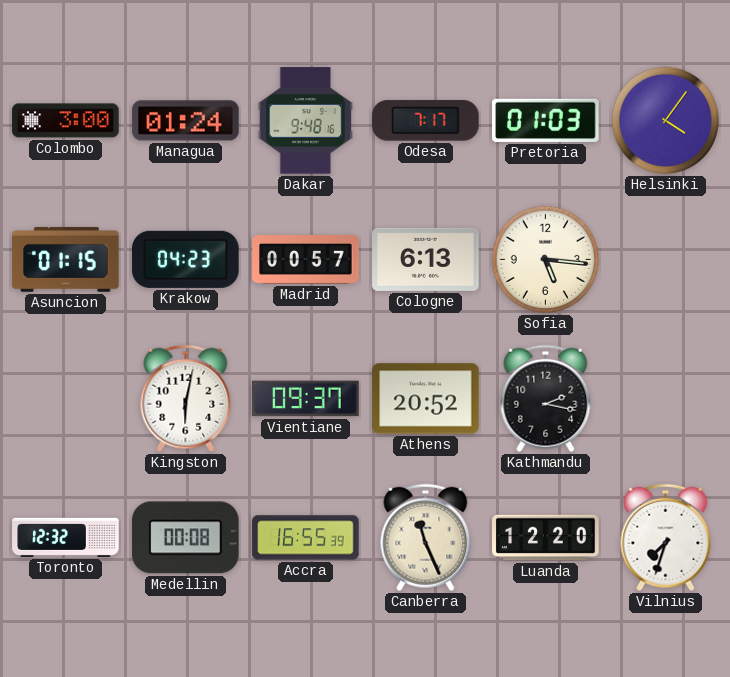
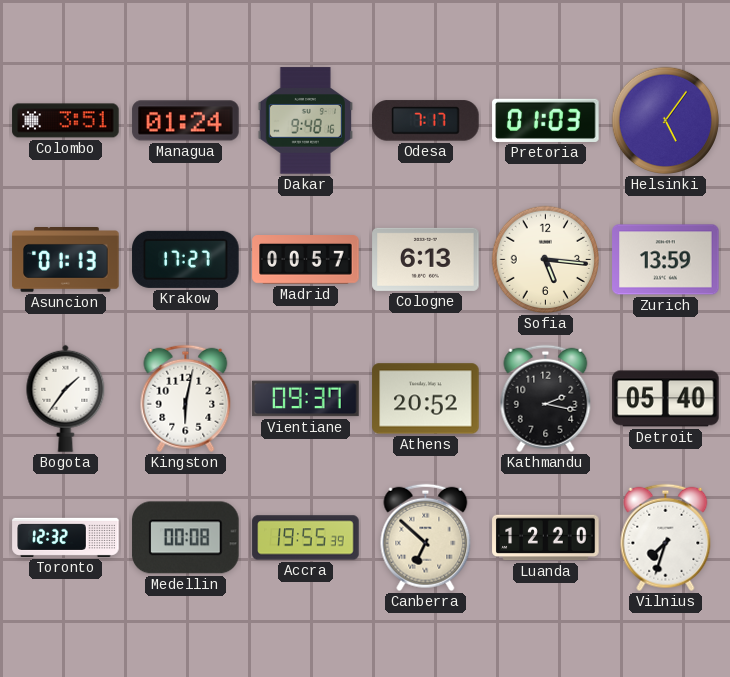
Colombo: 3:00 -> 3:51 (66, 121)
Helsinki: 4:06 -> 5:06 (666, 121)
Asuncion: 01:15 -> 01:13 (66, 260)
Krakow: 04:23 -> 17:27 (186, 259)
Zurich: none -> 13:59 (666, 260)
Bogota: none -> 1:36 (66, 398)
Detroit: none -> 05:40 (666, 399)
Accra: 16:55 -> 19:55 (306, 538)
Canberra: 11:26 -> 6:52 (426, 538)
